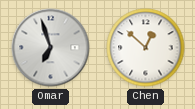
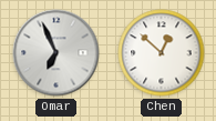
Omar: 6:57 -> 6:56 (56, 53)
